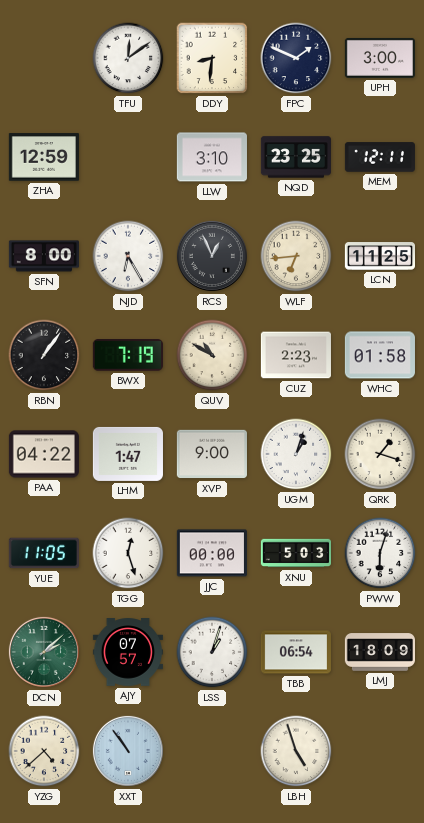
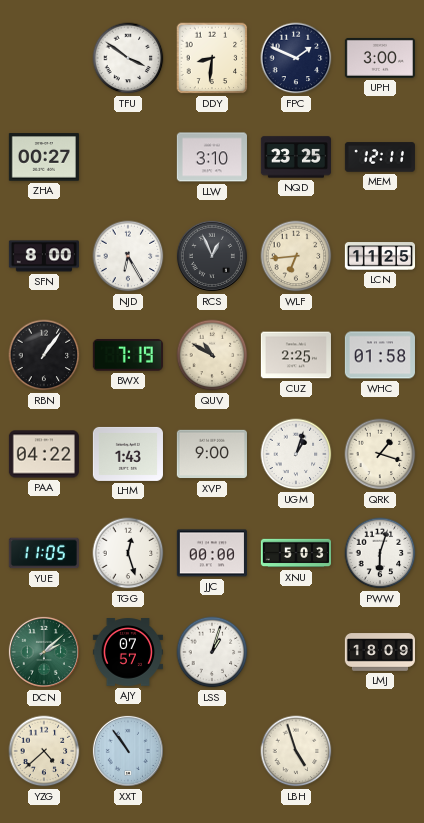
TFU: 12:09 -> 3:51 (128, 58)
ZHA: 12:59 -> 00:27 (44, 157)
CUZ: 2:23 -> 2:25 (296, 355)
LHM: 1:47 -> 1:43 (128, 454)
TBB: 06:54 -> none (296, 652)
